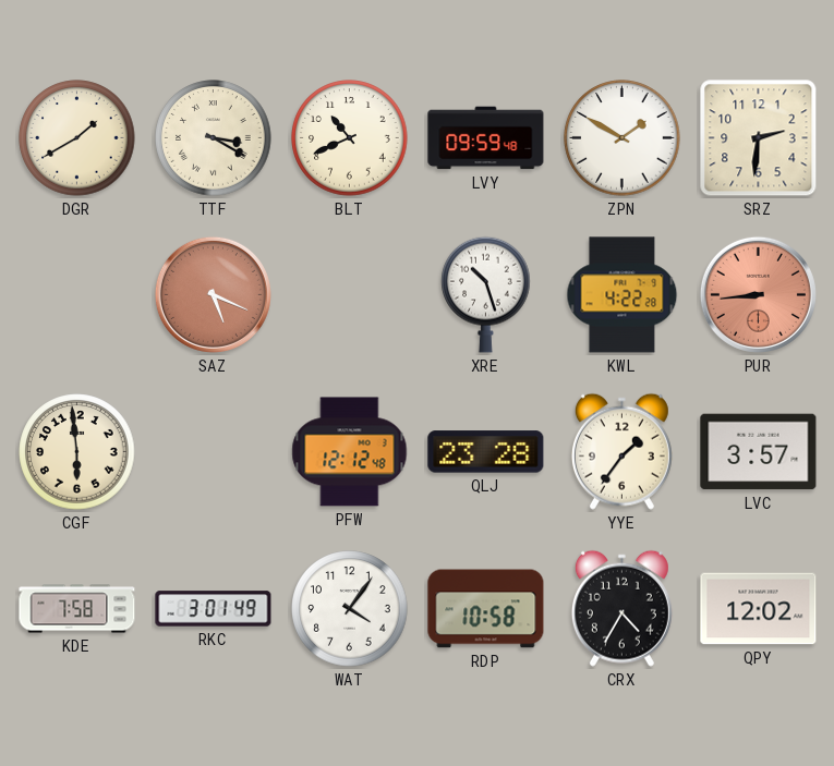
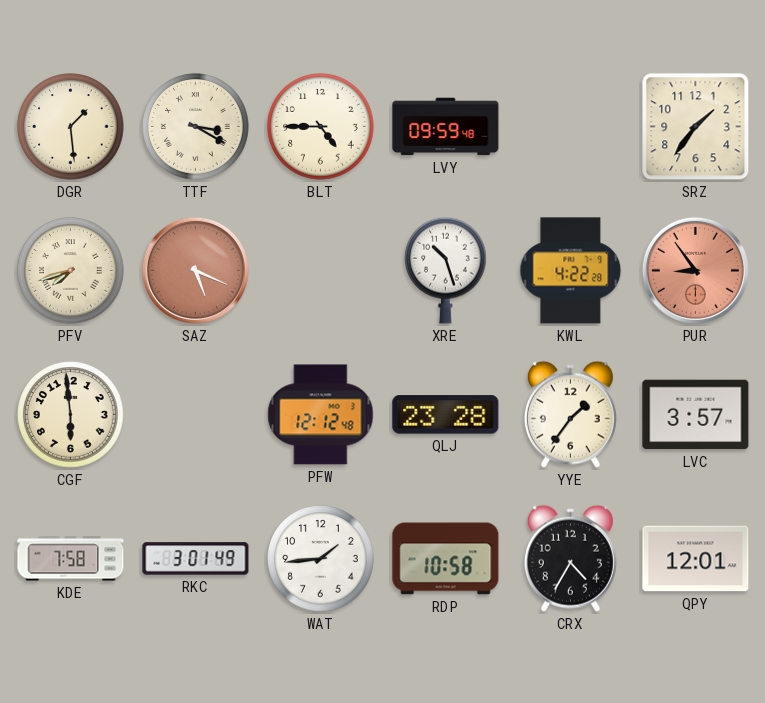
DGR: 1:40 -> 1:29 (71, 127)
BLT: 10:41 -> 4:45 (321, 127)
ZPN: 1:50 -> none (623, 138)
SRZ: 2:31 -> 1:36 (696, 127)
PFV: none -> 7:42 (71, 271)
PUR: 8:44 -> 8:54 (695, 270)
WAT: 4:06 -> 1:44 (321, 559)
QPY: 12:02 -> 12:01 (696, 559)
